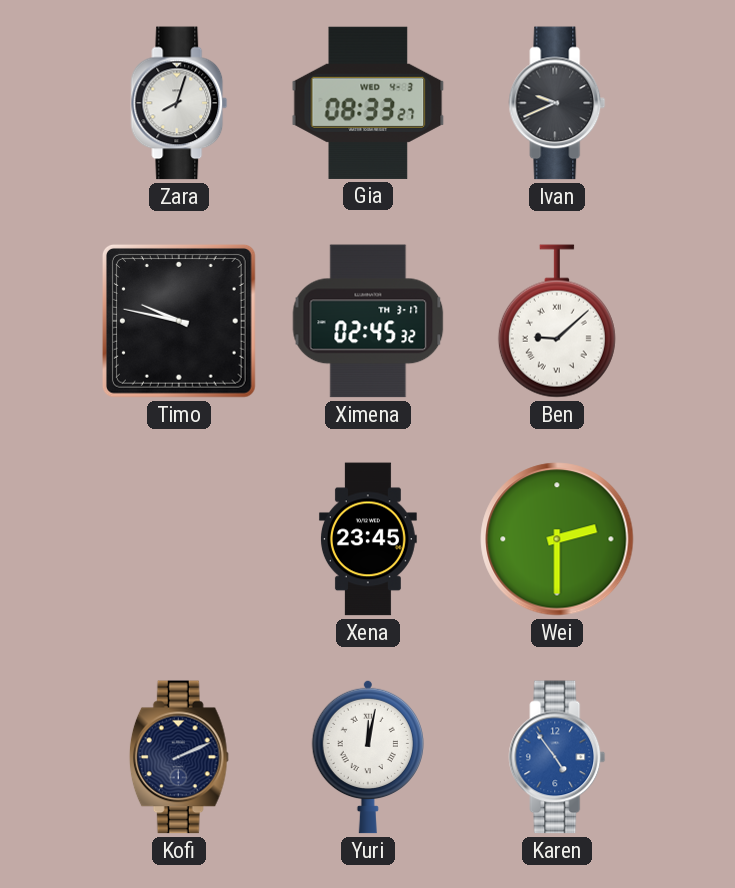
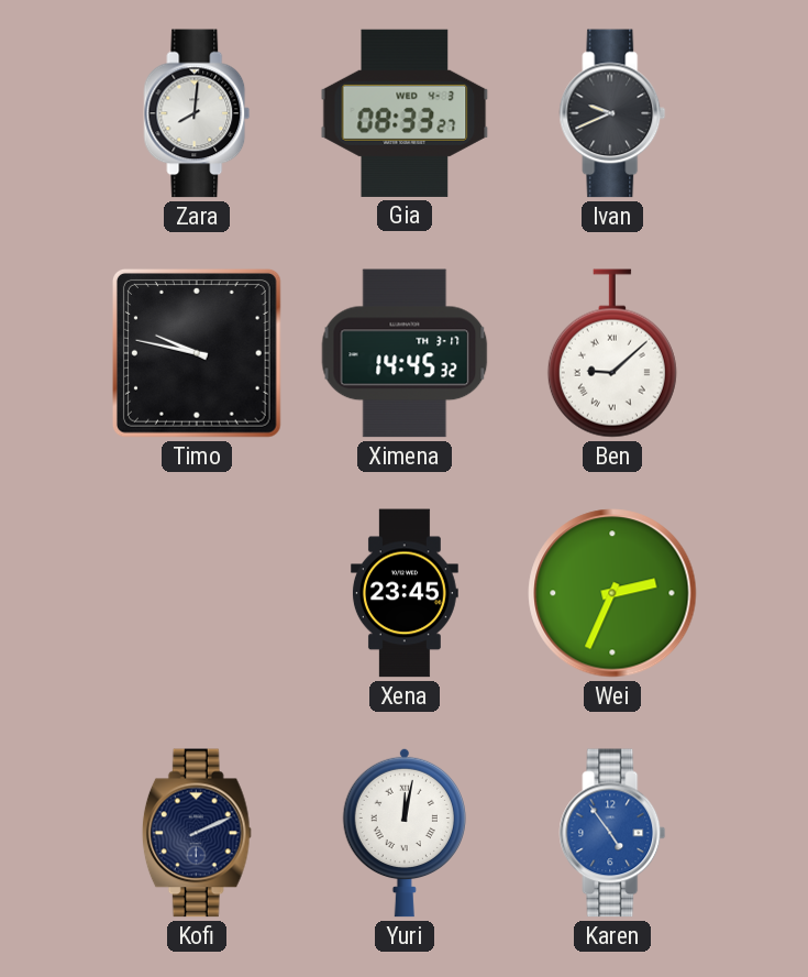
Zara: 8:03 -> 8:01 (197, 113)
Ximena: 02:45 -> 14:45 (405, 353)
Wei: 2:30 -> 2:34 (612, 593)
